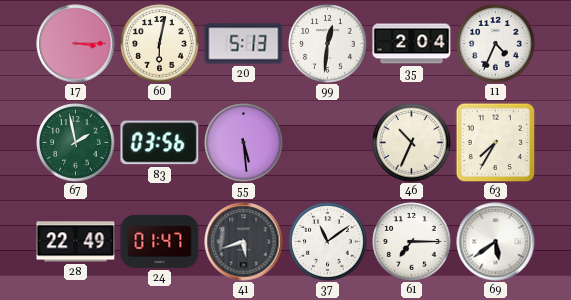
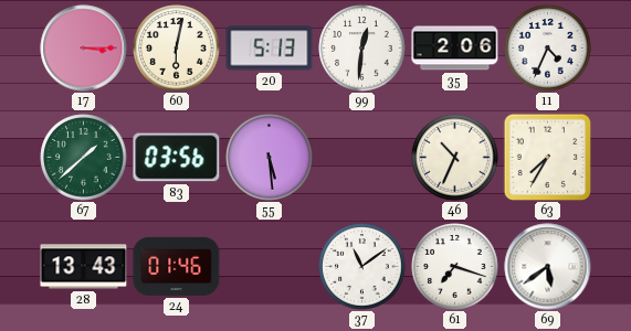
35: 2:04 -> 2:06 (455, 49)
67: 1:58 -> 1:38 (84, 158)
28: 22:49 -> 13:43 (84, 267)
24: 01:47 -> 01:46 (177, 266)
41: 5:42 -> none (244, 242)
61: 7:15 -> 7:18 (455, 267)
